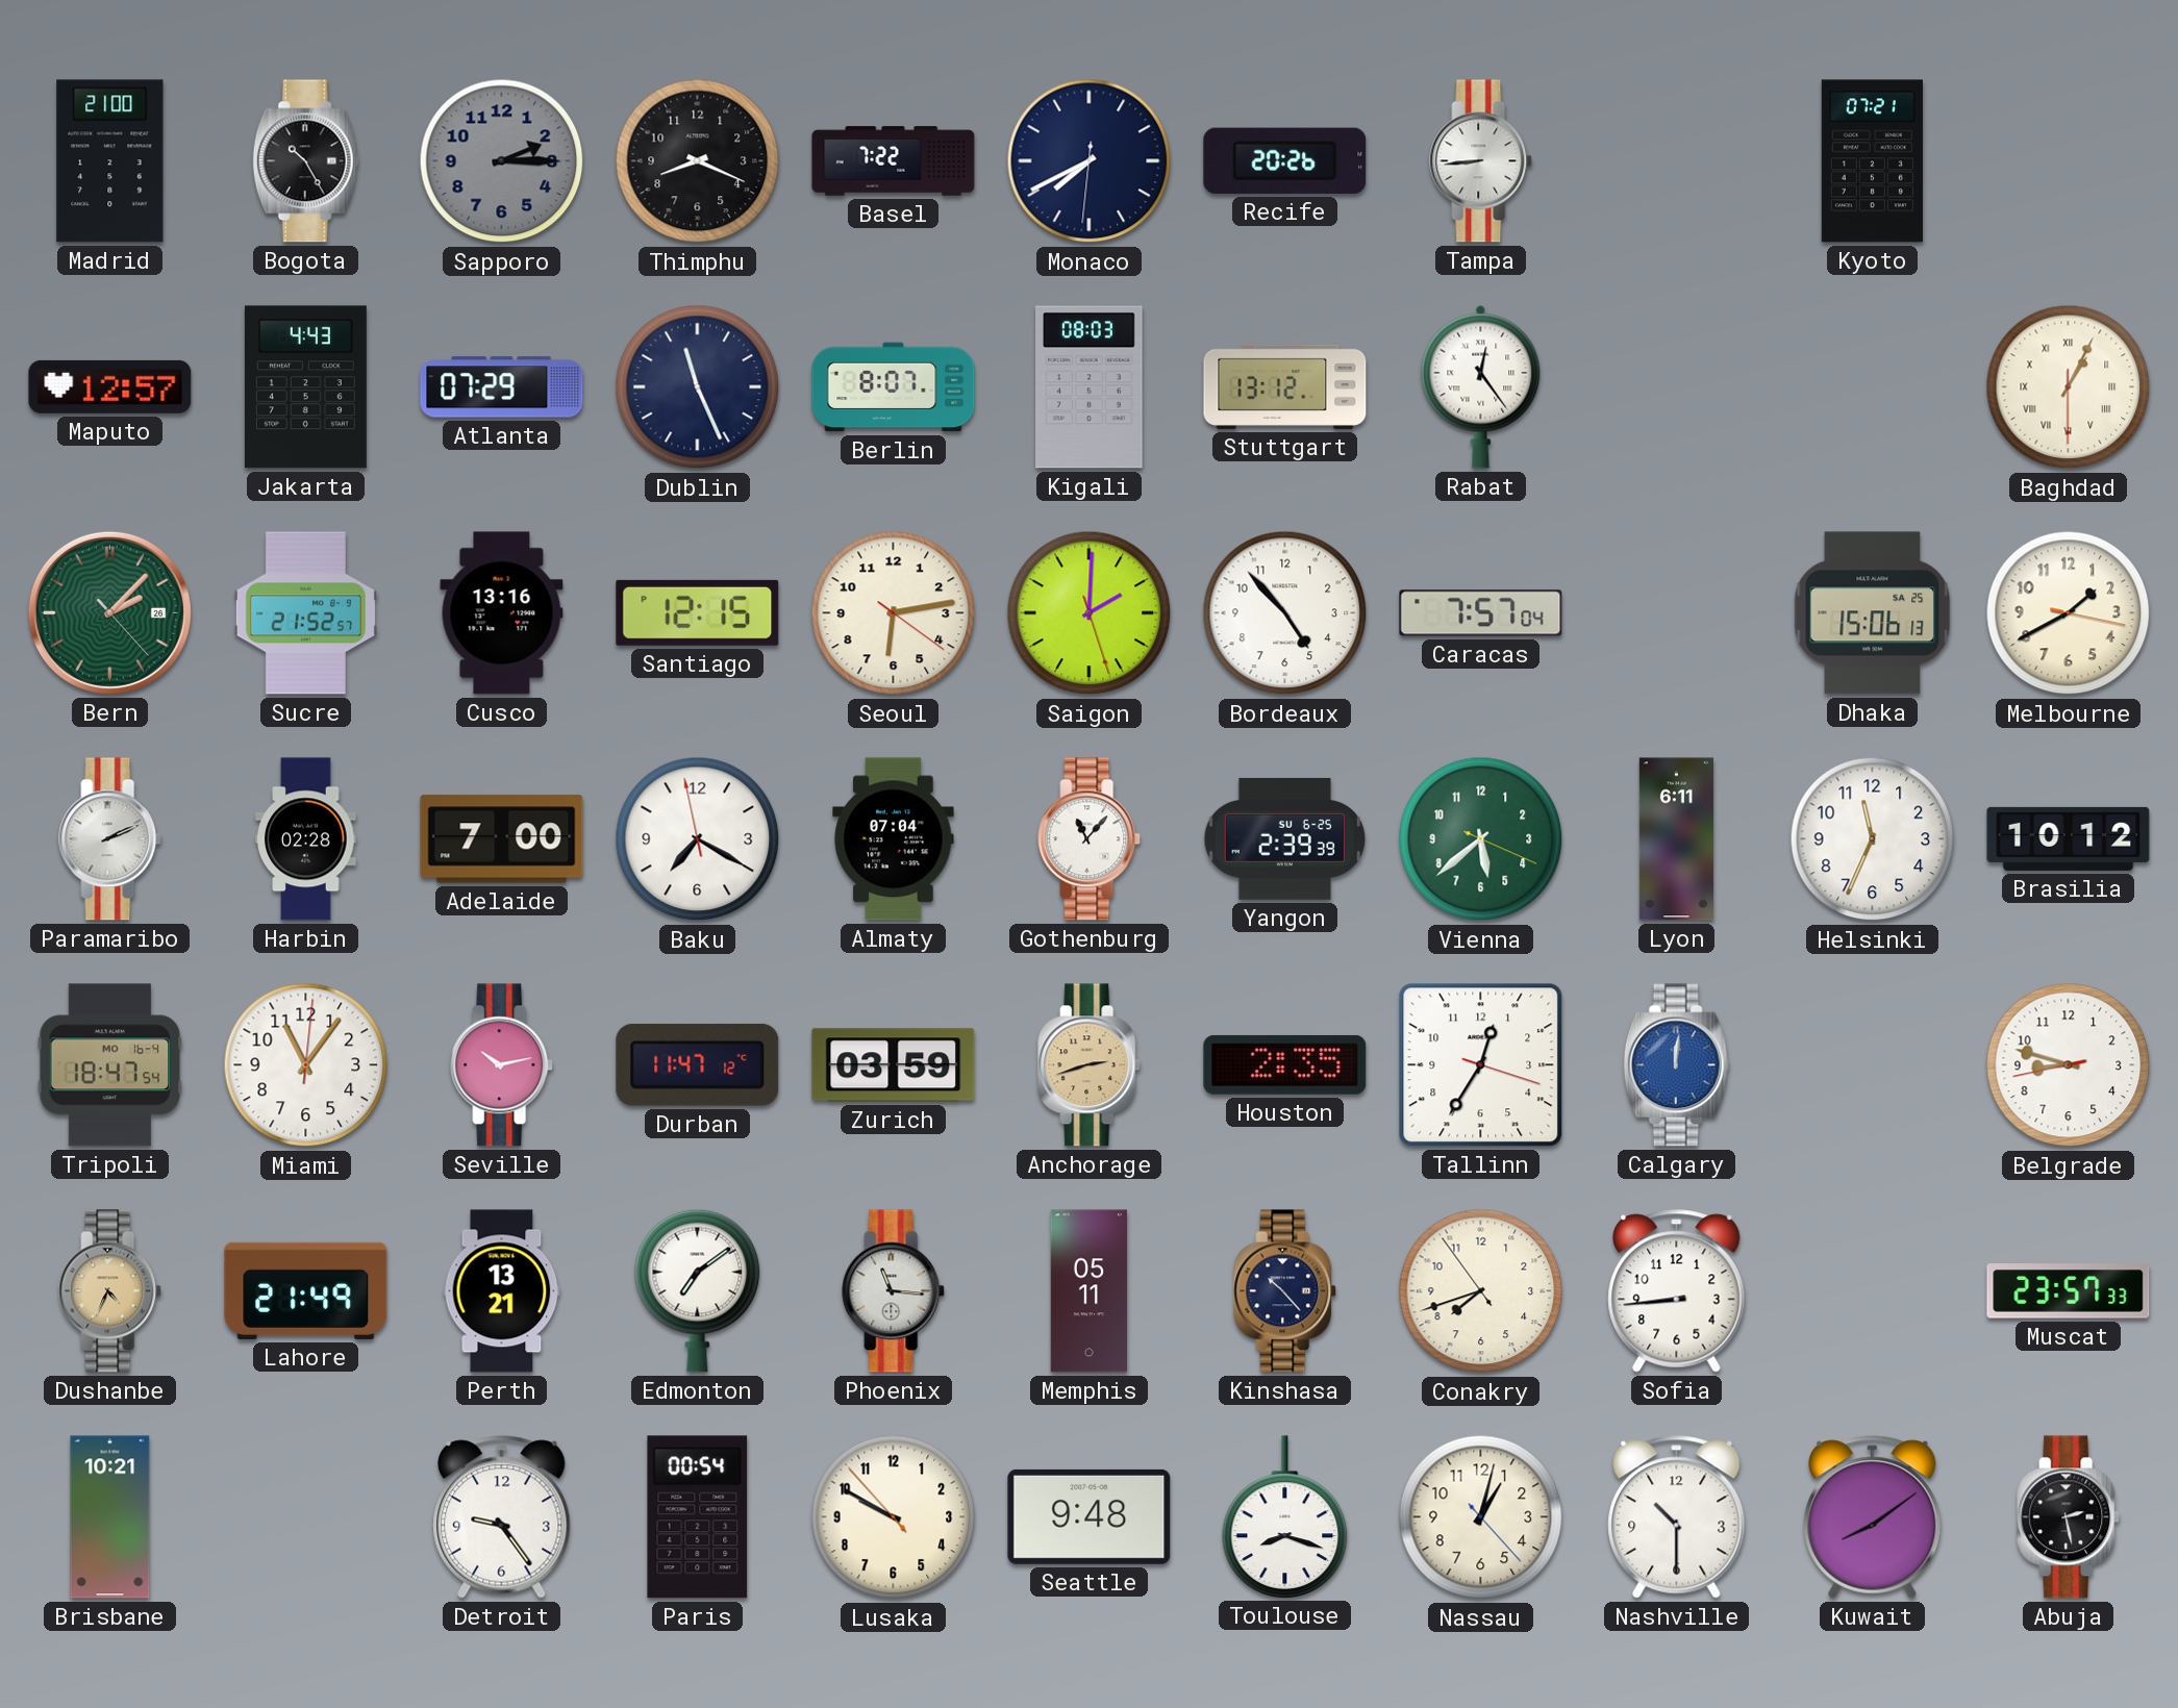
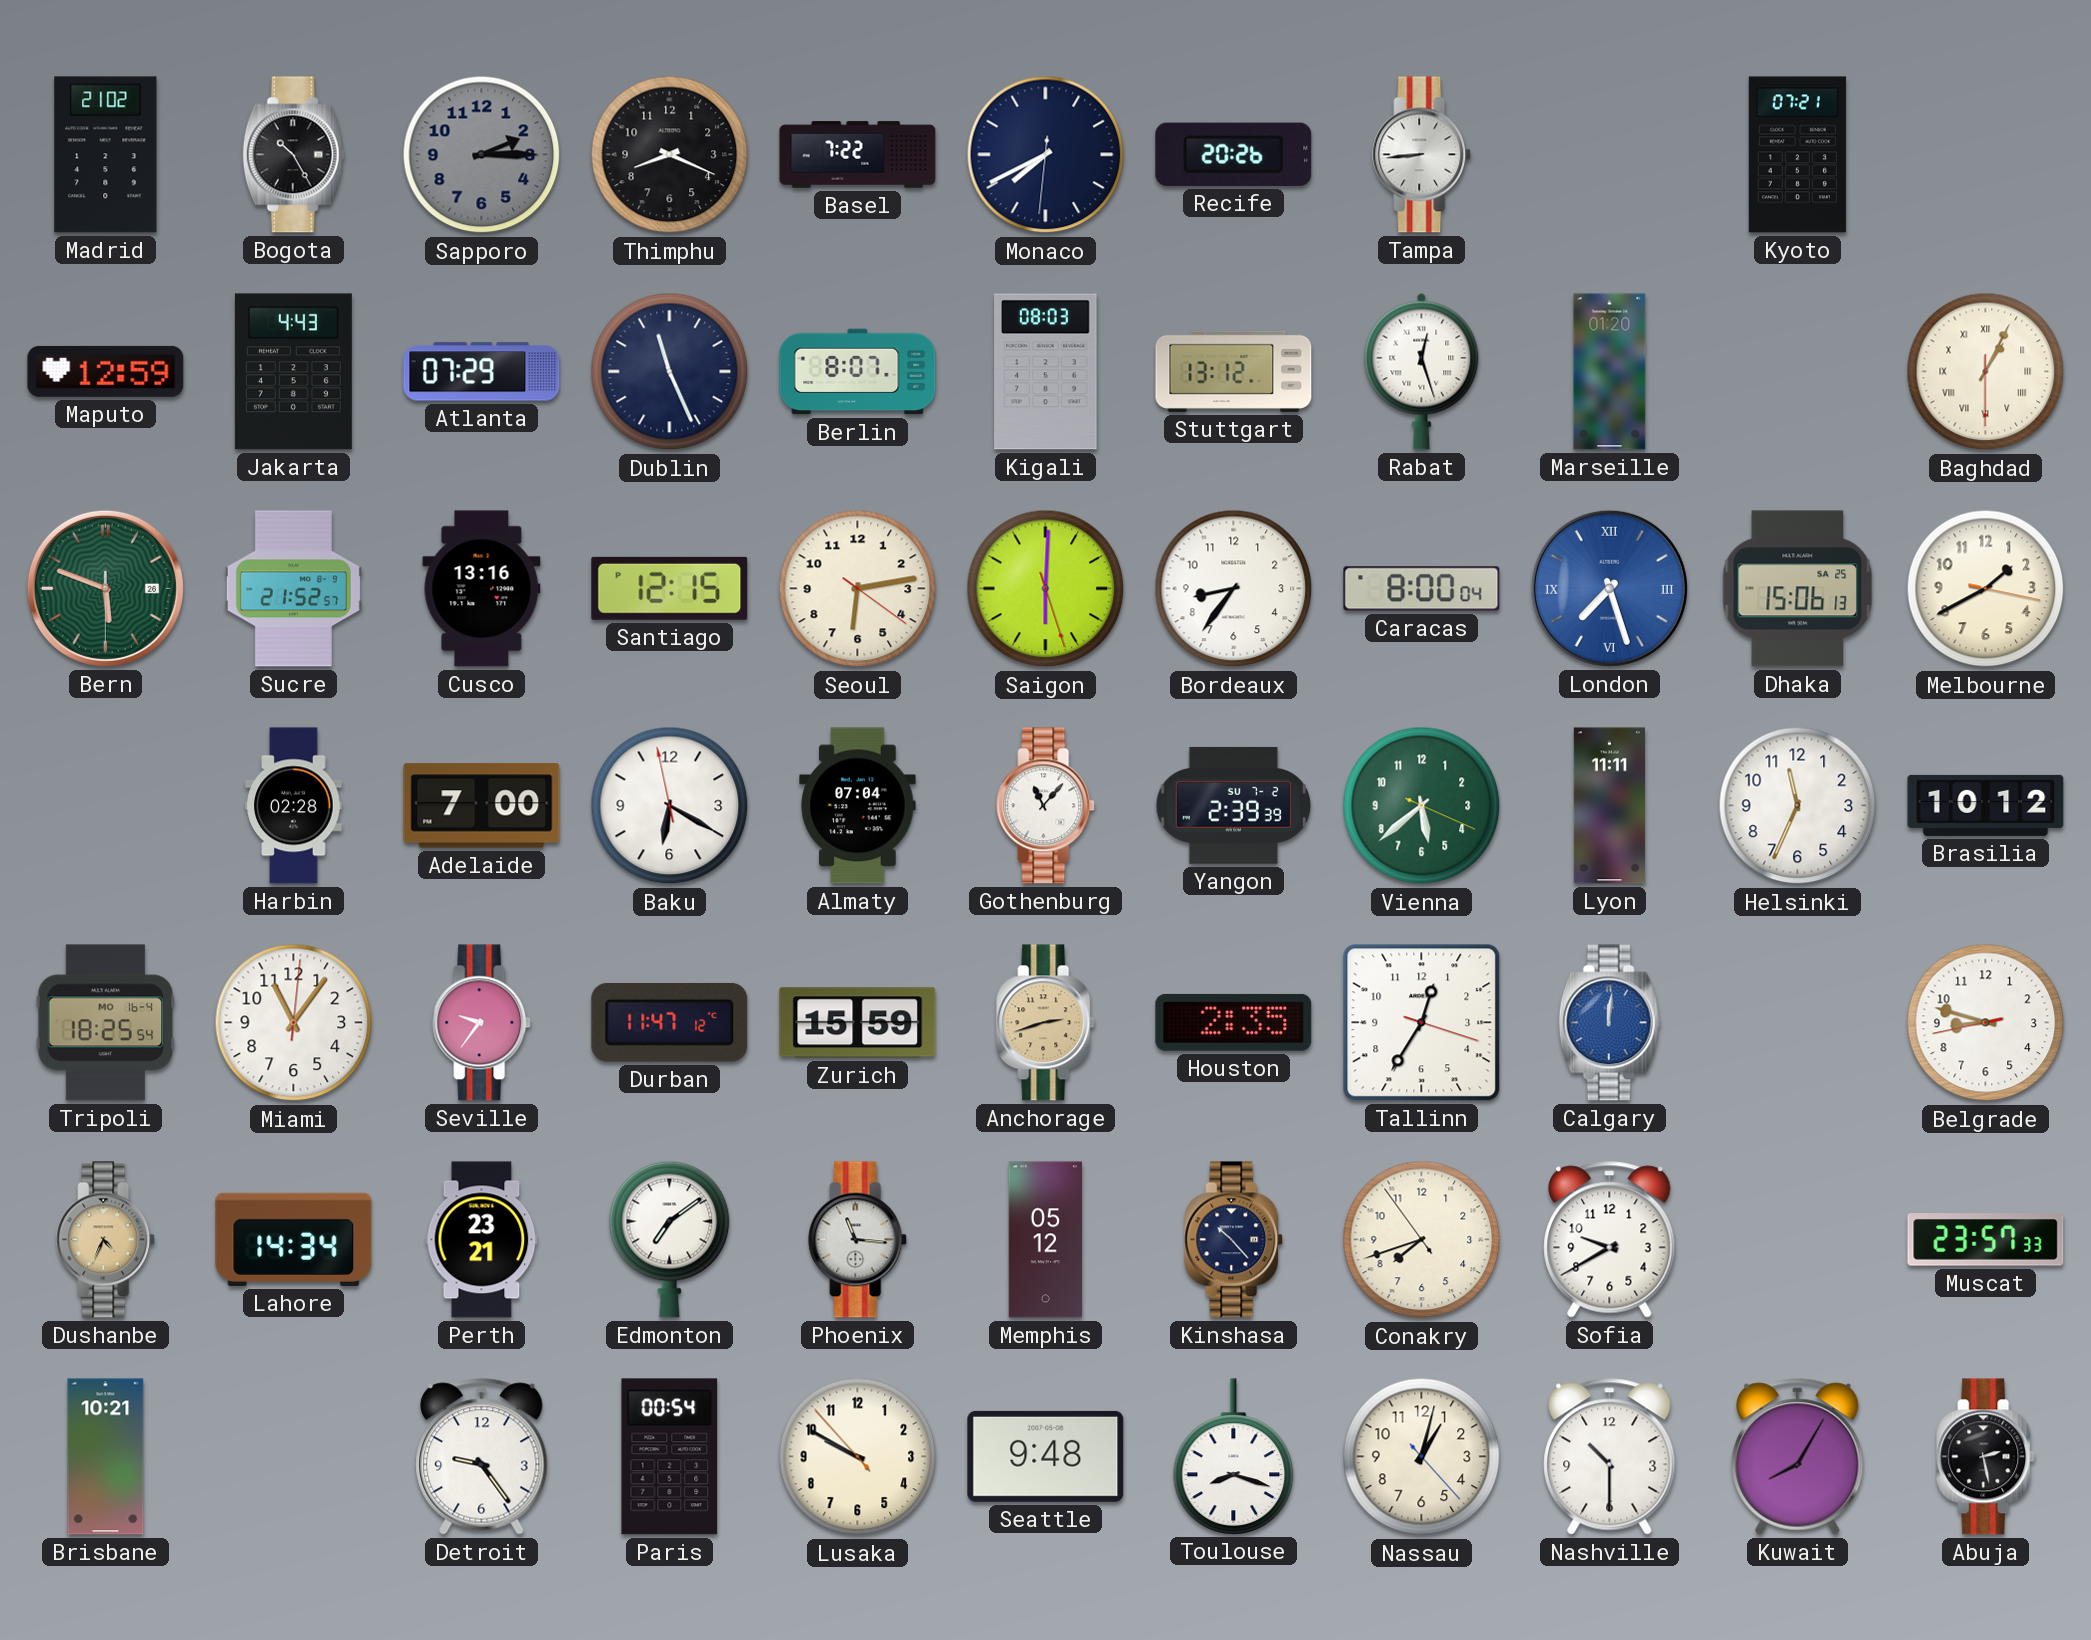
Madrid: 21:00 -> 21:02 (106, 155)
Maputo: 12:57 -> 12:59 (106, 371)
Rabat: 12:24 -> 12:27 (1422, 371)
Marseille: none -> 01:20 (1610, 372)
Bern: 2:07 -> 5:48 (105, 588)
Saigon: 2:00 -> 6:00 (1046, 589)
Bordeaux: 4:53 -> 8:36 (1234, 589)
Caracas: 7:57 -> 8:00 (1422, 589)
London: none -> 7:27 (1609, 588)
Paramaribo: 2:11 -> none (110, 839)
Baku: 7:19 -> 6:19 (670, 806)
Yangon date: SU 6-25 -> SU 7-2 (1233, 805)
Lyon: 6:11 -> 11:11 (1609, 806)
Tripoli: 18:47 -> 18:25 (106, 1023)
Seville: 10:13 -> 9:36 (482, 1023)
Zurich: 03:59 -> 15:59 (858, 1023)
Lahore: 21:49 -> 14:34 (294, 1239)
Perth: 13:21 -> 23:21 (482, 1240)
Memphis: 05:11 -> 05:12 (1046, 1240)
Sofia: 8:44 -> 9:40 (1610, 1240)
Kuwait: 8:09 -> 8:05 (1798, 1457)
